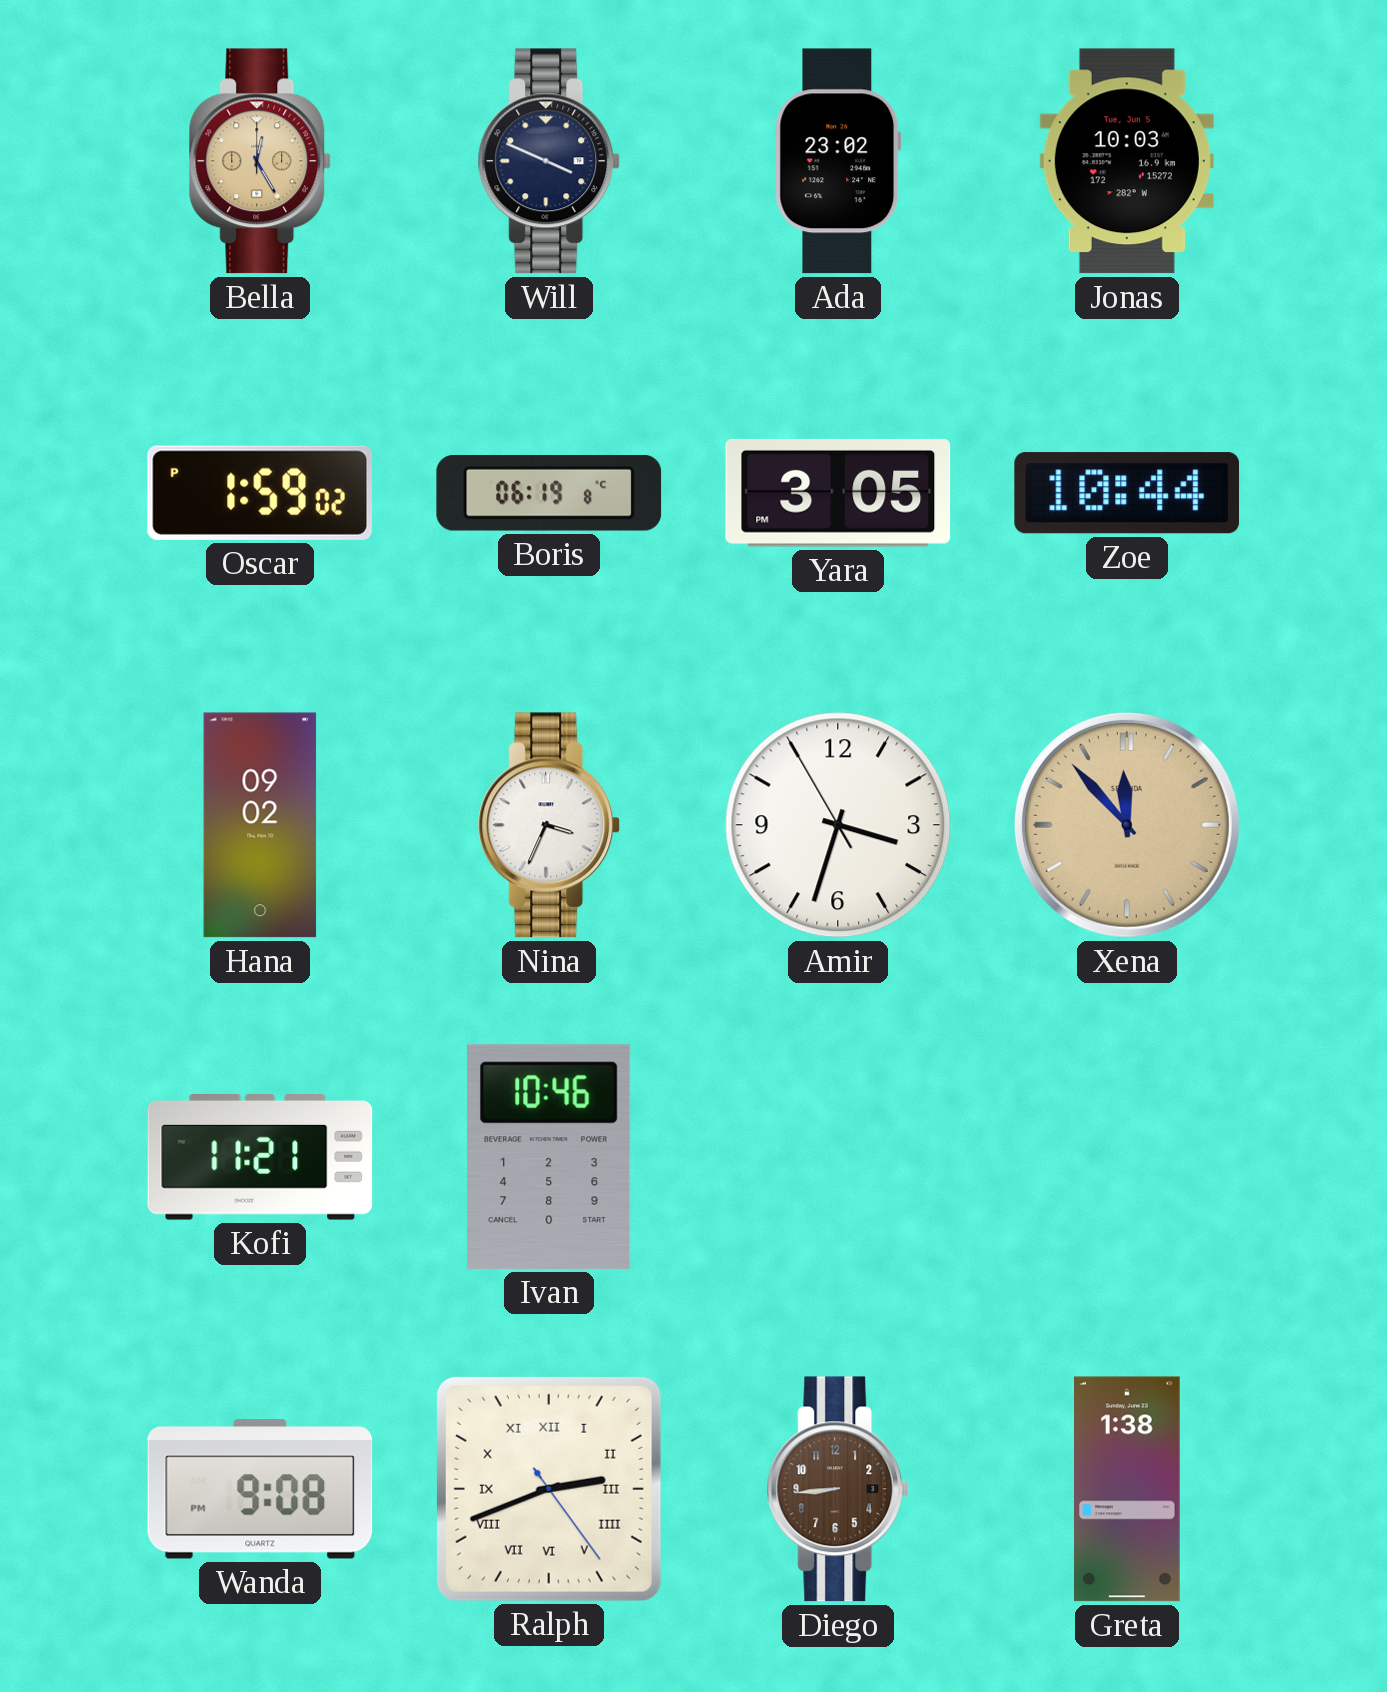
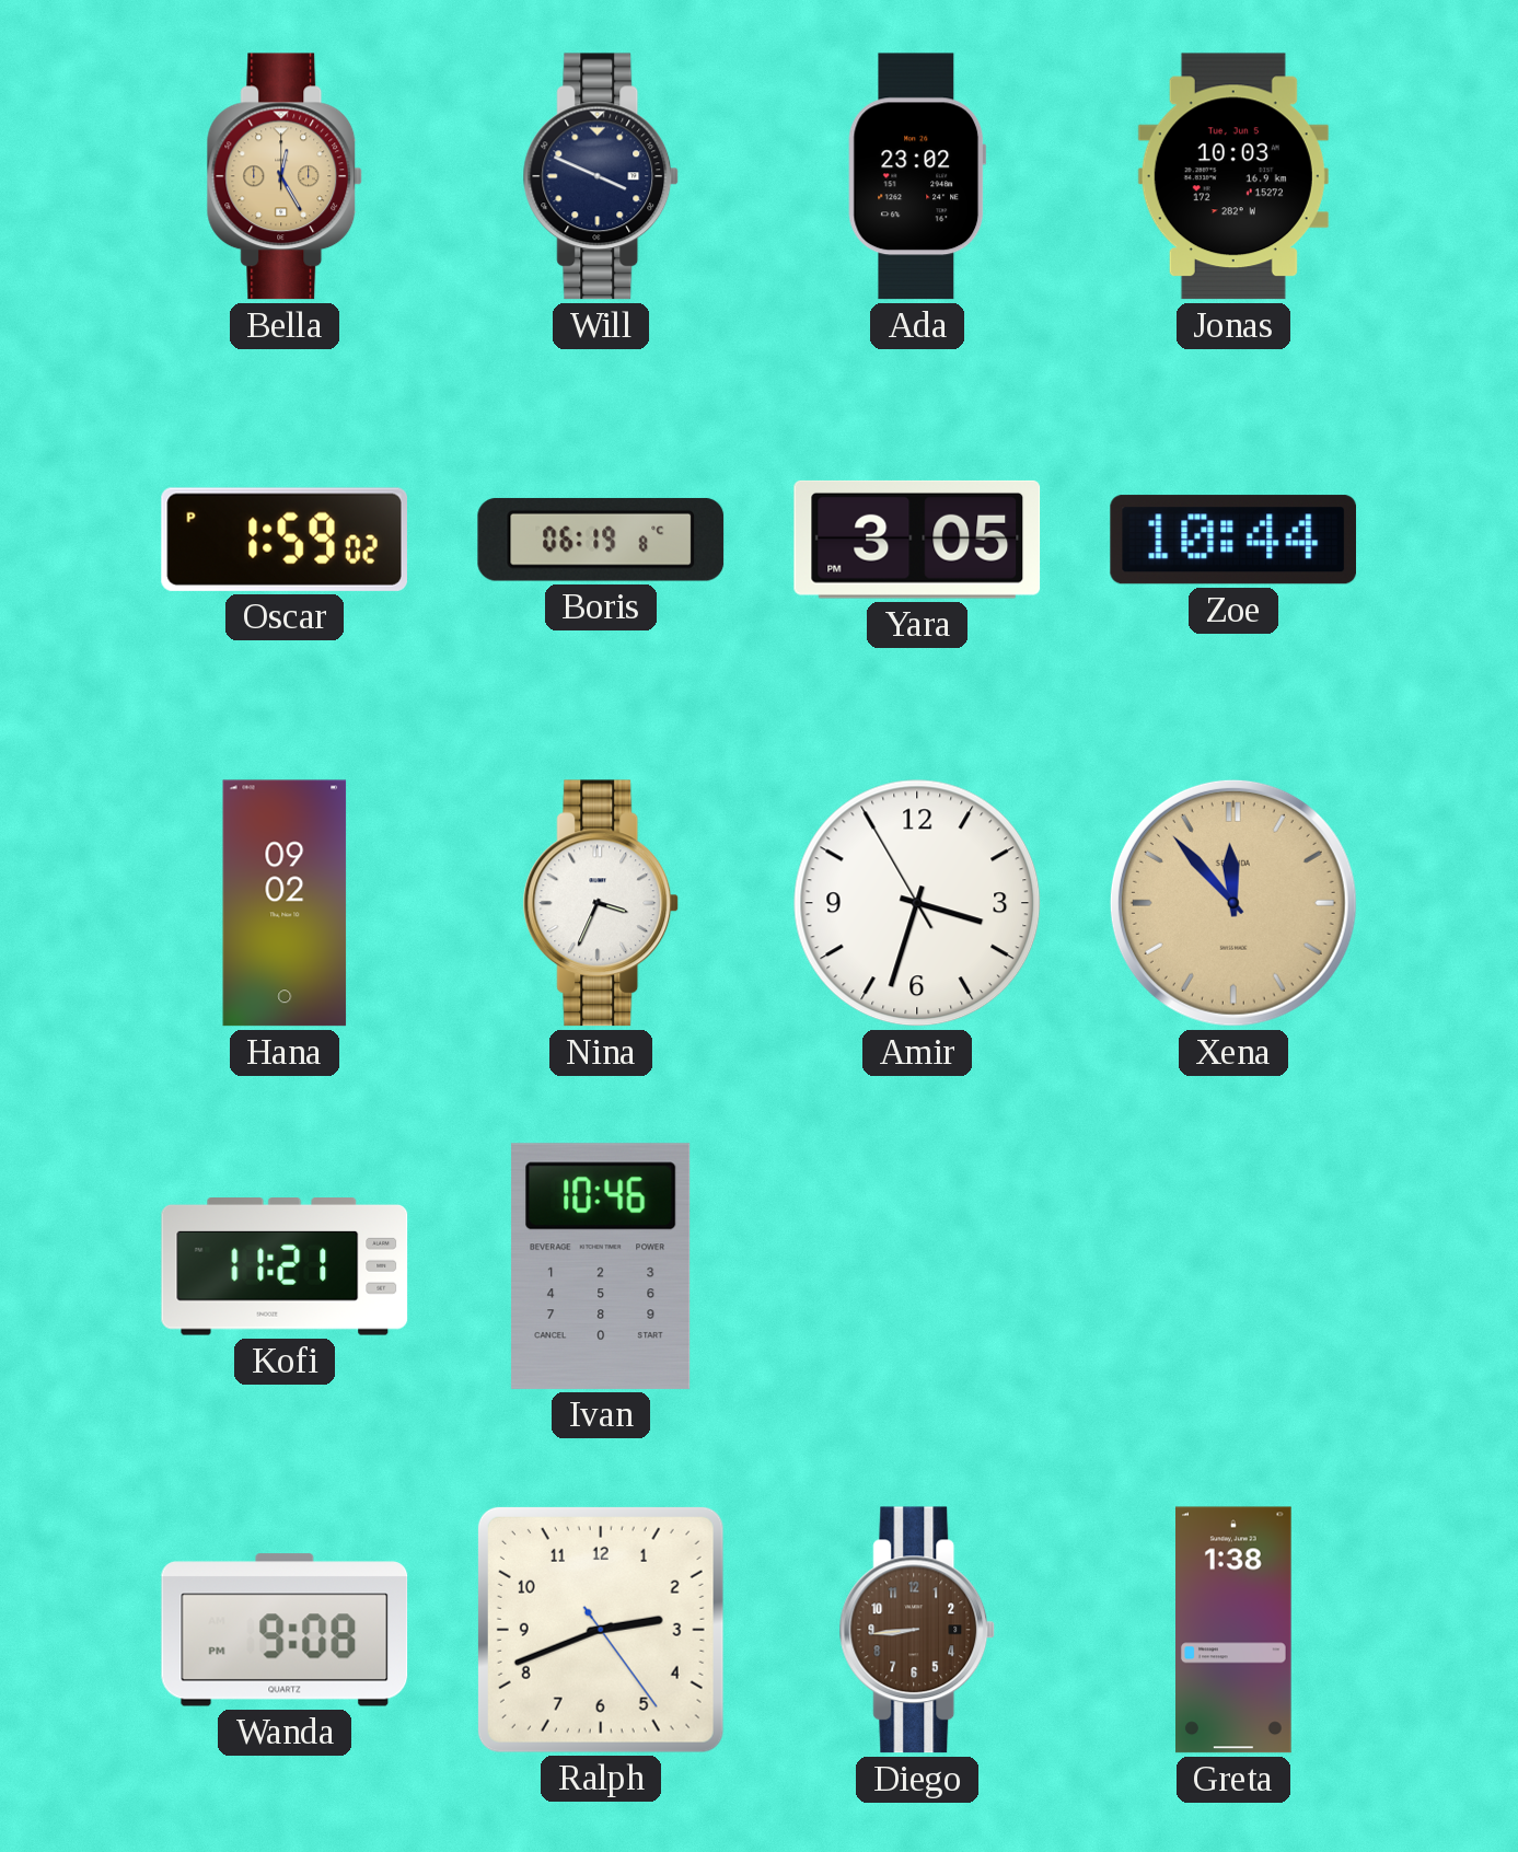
Ralph numerals: Roman -> Arabic (601, 1630)
